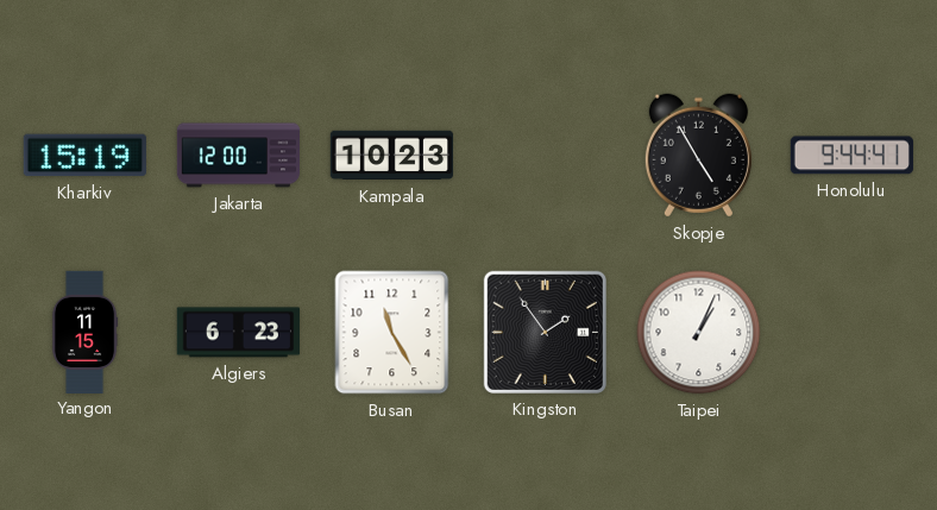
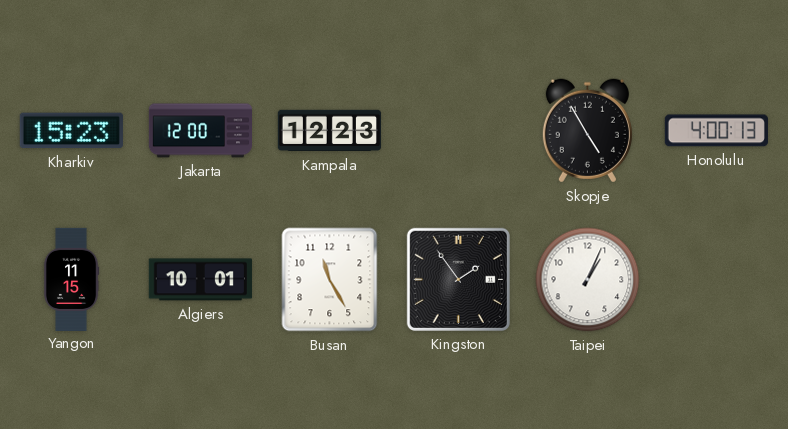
Kharkiv: 15:19 -> 15:23 (71, 131)
Kampala: 10:23 -> 12:23 (329, 131)
Honolulu: 9:44 -> 4:00 (716, 131)
Algiers: 6:23 -> 10:01 (200, 280)
